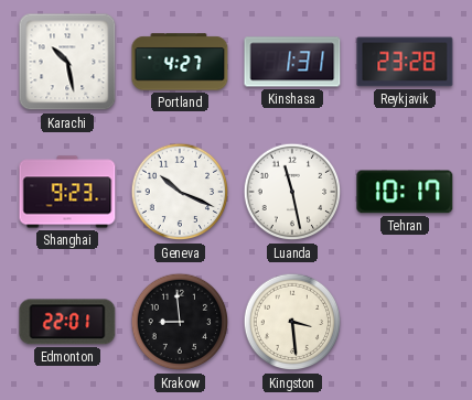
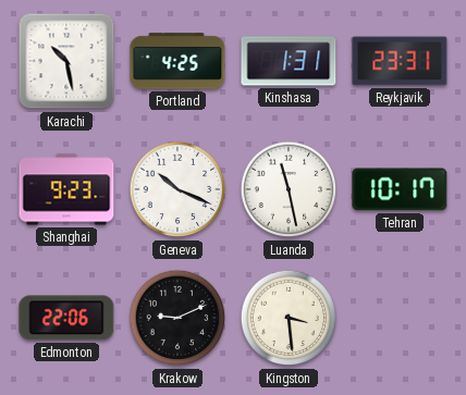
Portland: 4:27 -> 4:25 (177, 61)
Reykjavik: 23:28 -> 23:31 (400, 61)
Edmonton: 22:01 -> 22:06 (66, 318)
Krakow: 8:59 -> 9:11 (177, 318)
